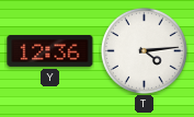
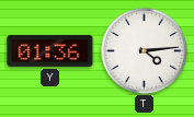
Y: 12:36 -> 01:36 (50, 50)
